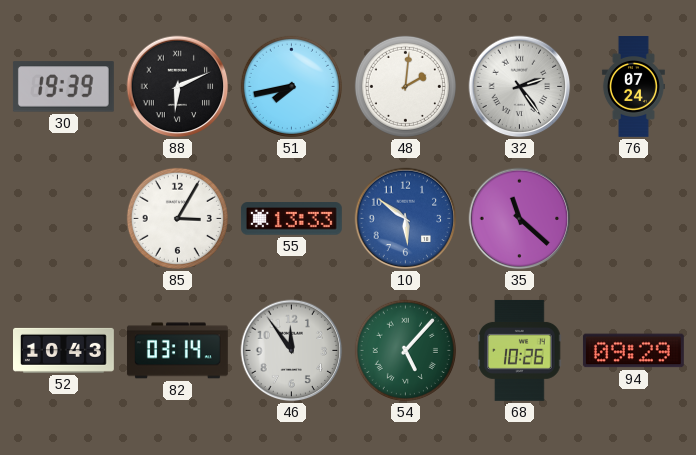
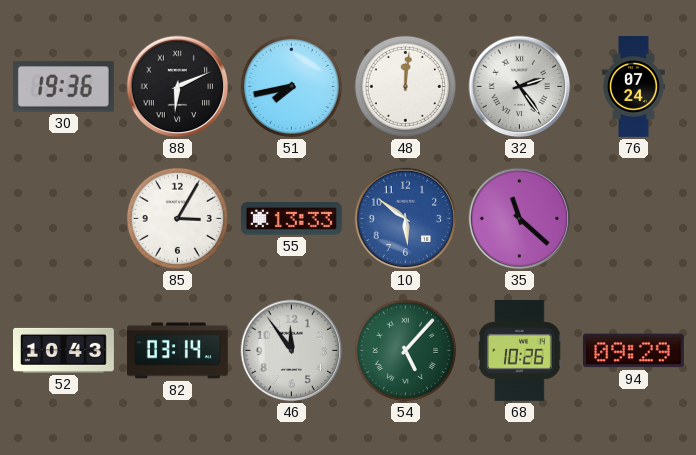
30: 19:39 -> 19:36 (63, 87)
48: 2:01 -> 12:01 (405, 86)
